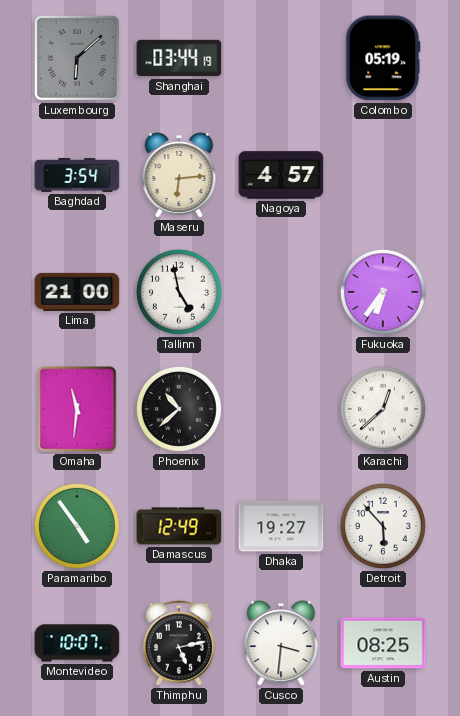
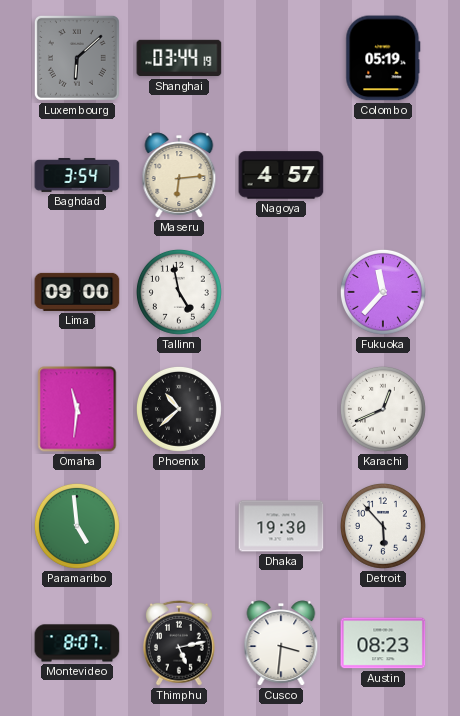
Lima: 21:00 -> 09:00 (77, 292)
Fukuoka: 6:36 -> 11:37 (383, 292)
Karachi: 12:38 -> 12:41 (383, 409)
Paramaribo: 4:54 -> 4:59 (77, 526)
Damascus: 12:49 -> none (179, 526)
Dhaka: 19:27 -> 19:30 (281, 526)
Montevideo: 10:07 -> 8:07 (77, 643)
Austin: 08:25 -> 08:23 (383, 643)
